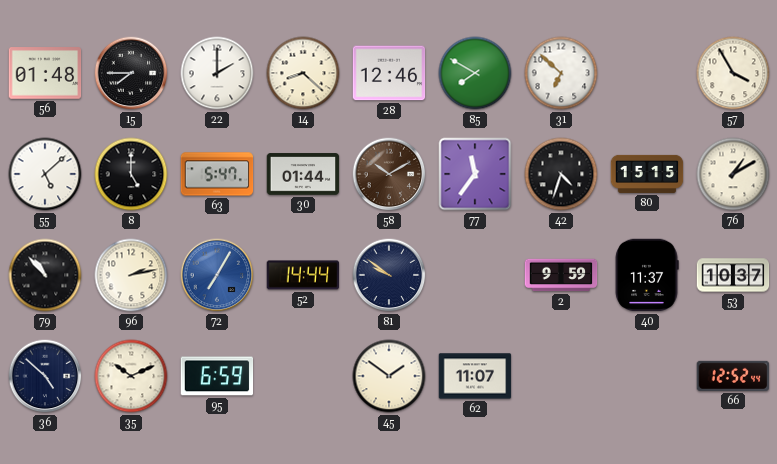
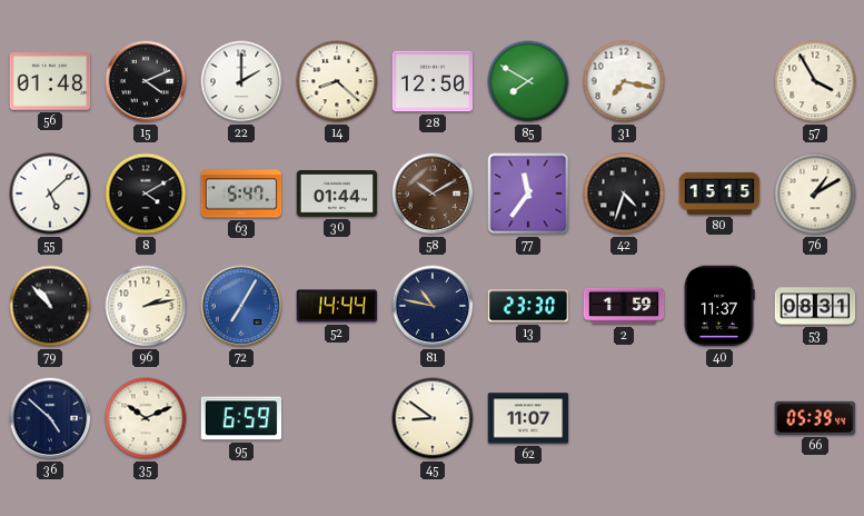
15: 7:45 -> 4:11 (146, 81)
28: 12:46 -> 12:50 (433, 81)
31: 6:52 -> 7:17 (624, 81)
8: 5:00 -> 4:10 (146, 193)
81: 9:51 -> 10:47 (433, 306)
13: none -> 23:30 (528, 306)
2: 9:59 -> 1:59 (624, 306)
53: 10:37 -> 08:31 (815, 306)
45: 1:51 -> 8:51 (433, 418)
66: 12:52 -> 05:39 (815, 418)
